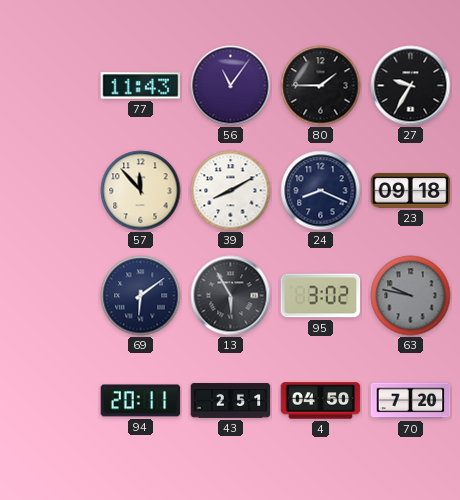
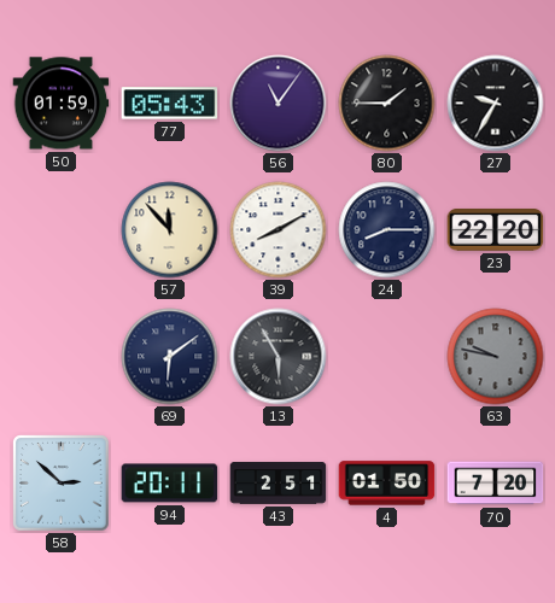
50: none -> 01:59 (62, 104)
77: 11:43 -> 05:43 (170, 104)
24: 8:19 -> 8:15 (387, 230)
23: 09:18 -> 22:20 (496, 230)
95: 3:02 -> none (321, 296)
58: none -> 2:52 (62, 484)
4: 04:50 -> 01:50 (387, 484)
